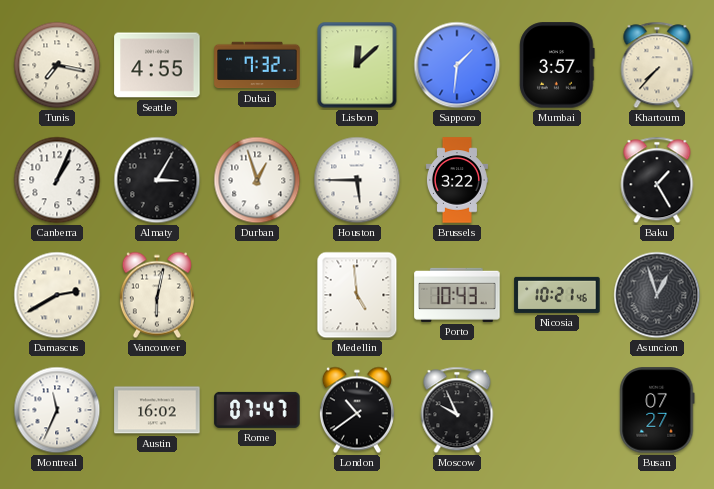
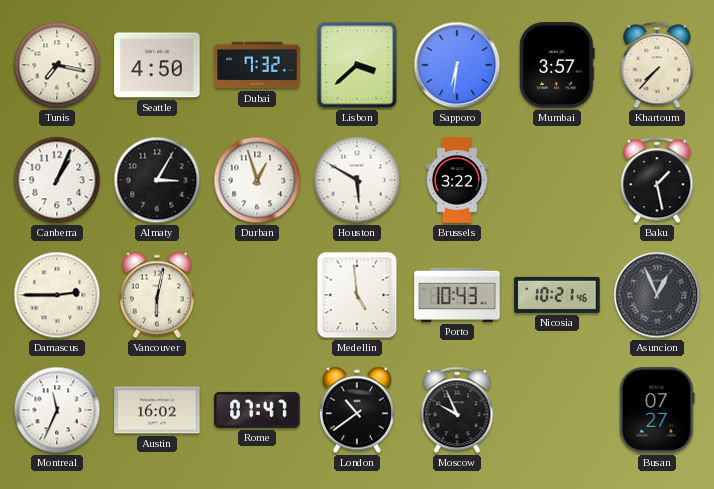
Seattle: 4:55 -> 4:50 (157, 65)
Lisbon: 12:08 -> 3:38 (357, 65)
Sapporo: 1:31 -> 6:31 (457, 65)
Houston: 5:45 -> 5:50 (357, 180)
Baku: 1:25 -> 1:28 (657, 180)
Damascus: 2:40 -> 2:45 (57, 295)
Asuncion: 12:57 -> 12:56 (657, 295)
